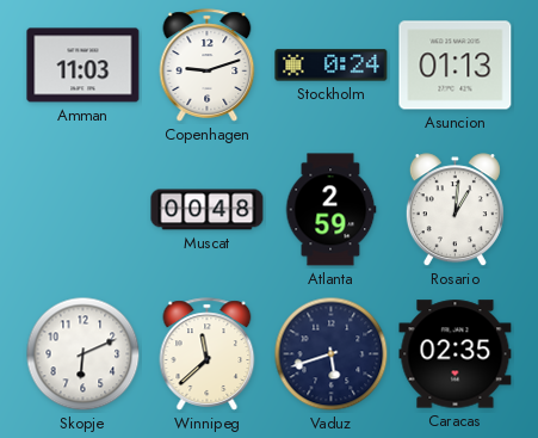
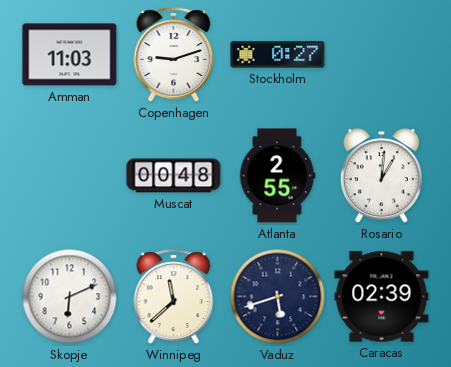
Stockholm: 0:24 -> 0:27 (278, 55)
Asuncion: 01:13 -> none (456, 66)
Atlanta: 2:59 -> 2:55 (277, 176)
Caracas: 02:35 -> 02:39 (382, 297)
